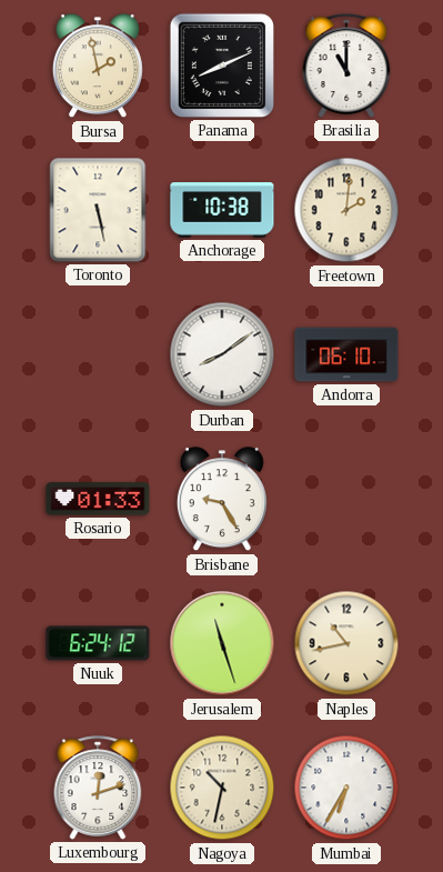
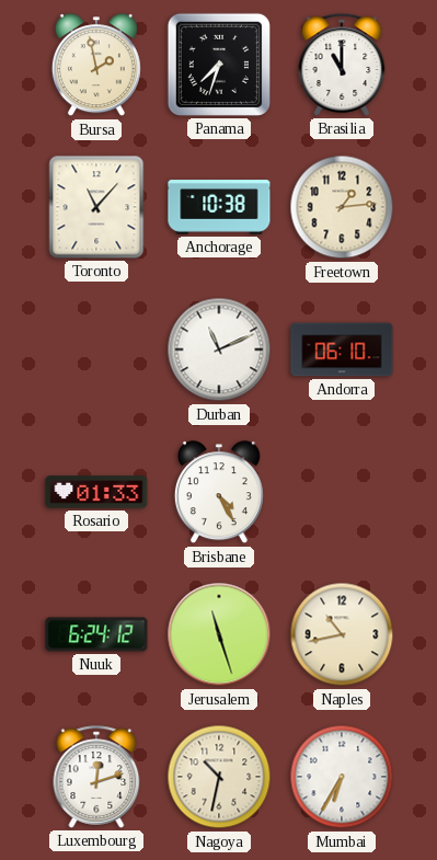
Panama: 8:11 -> 7:33 (219, 65)
Toronto: 5:28 -> 11:07 (96, 207)
Freetown: 2:01 -> 1:14 (342, 207)
Durban: 8:09 -> 11:11 (219, 349)
Brisbane: 9:25 -> 4:25 (219, 493)
